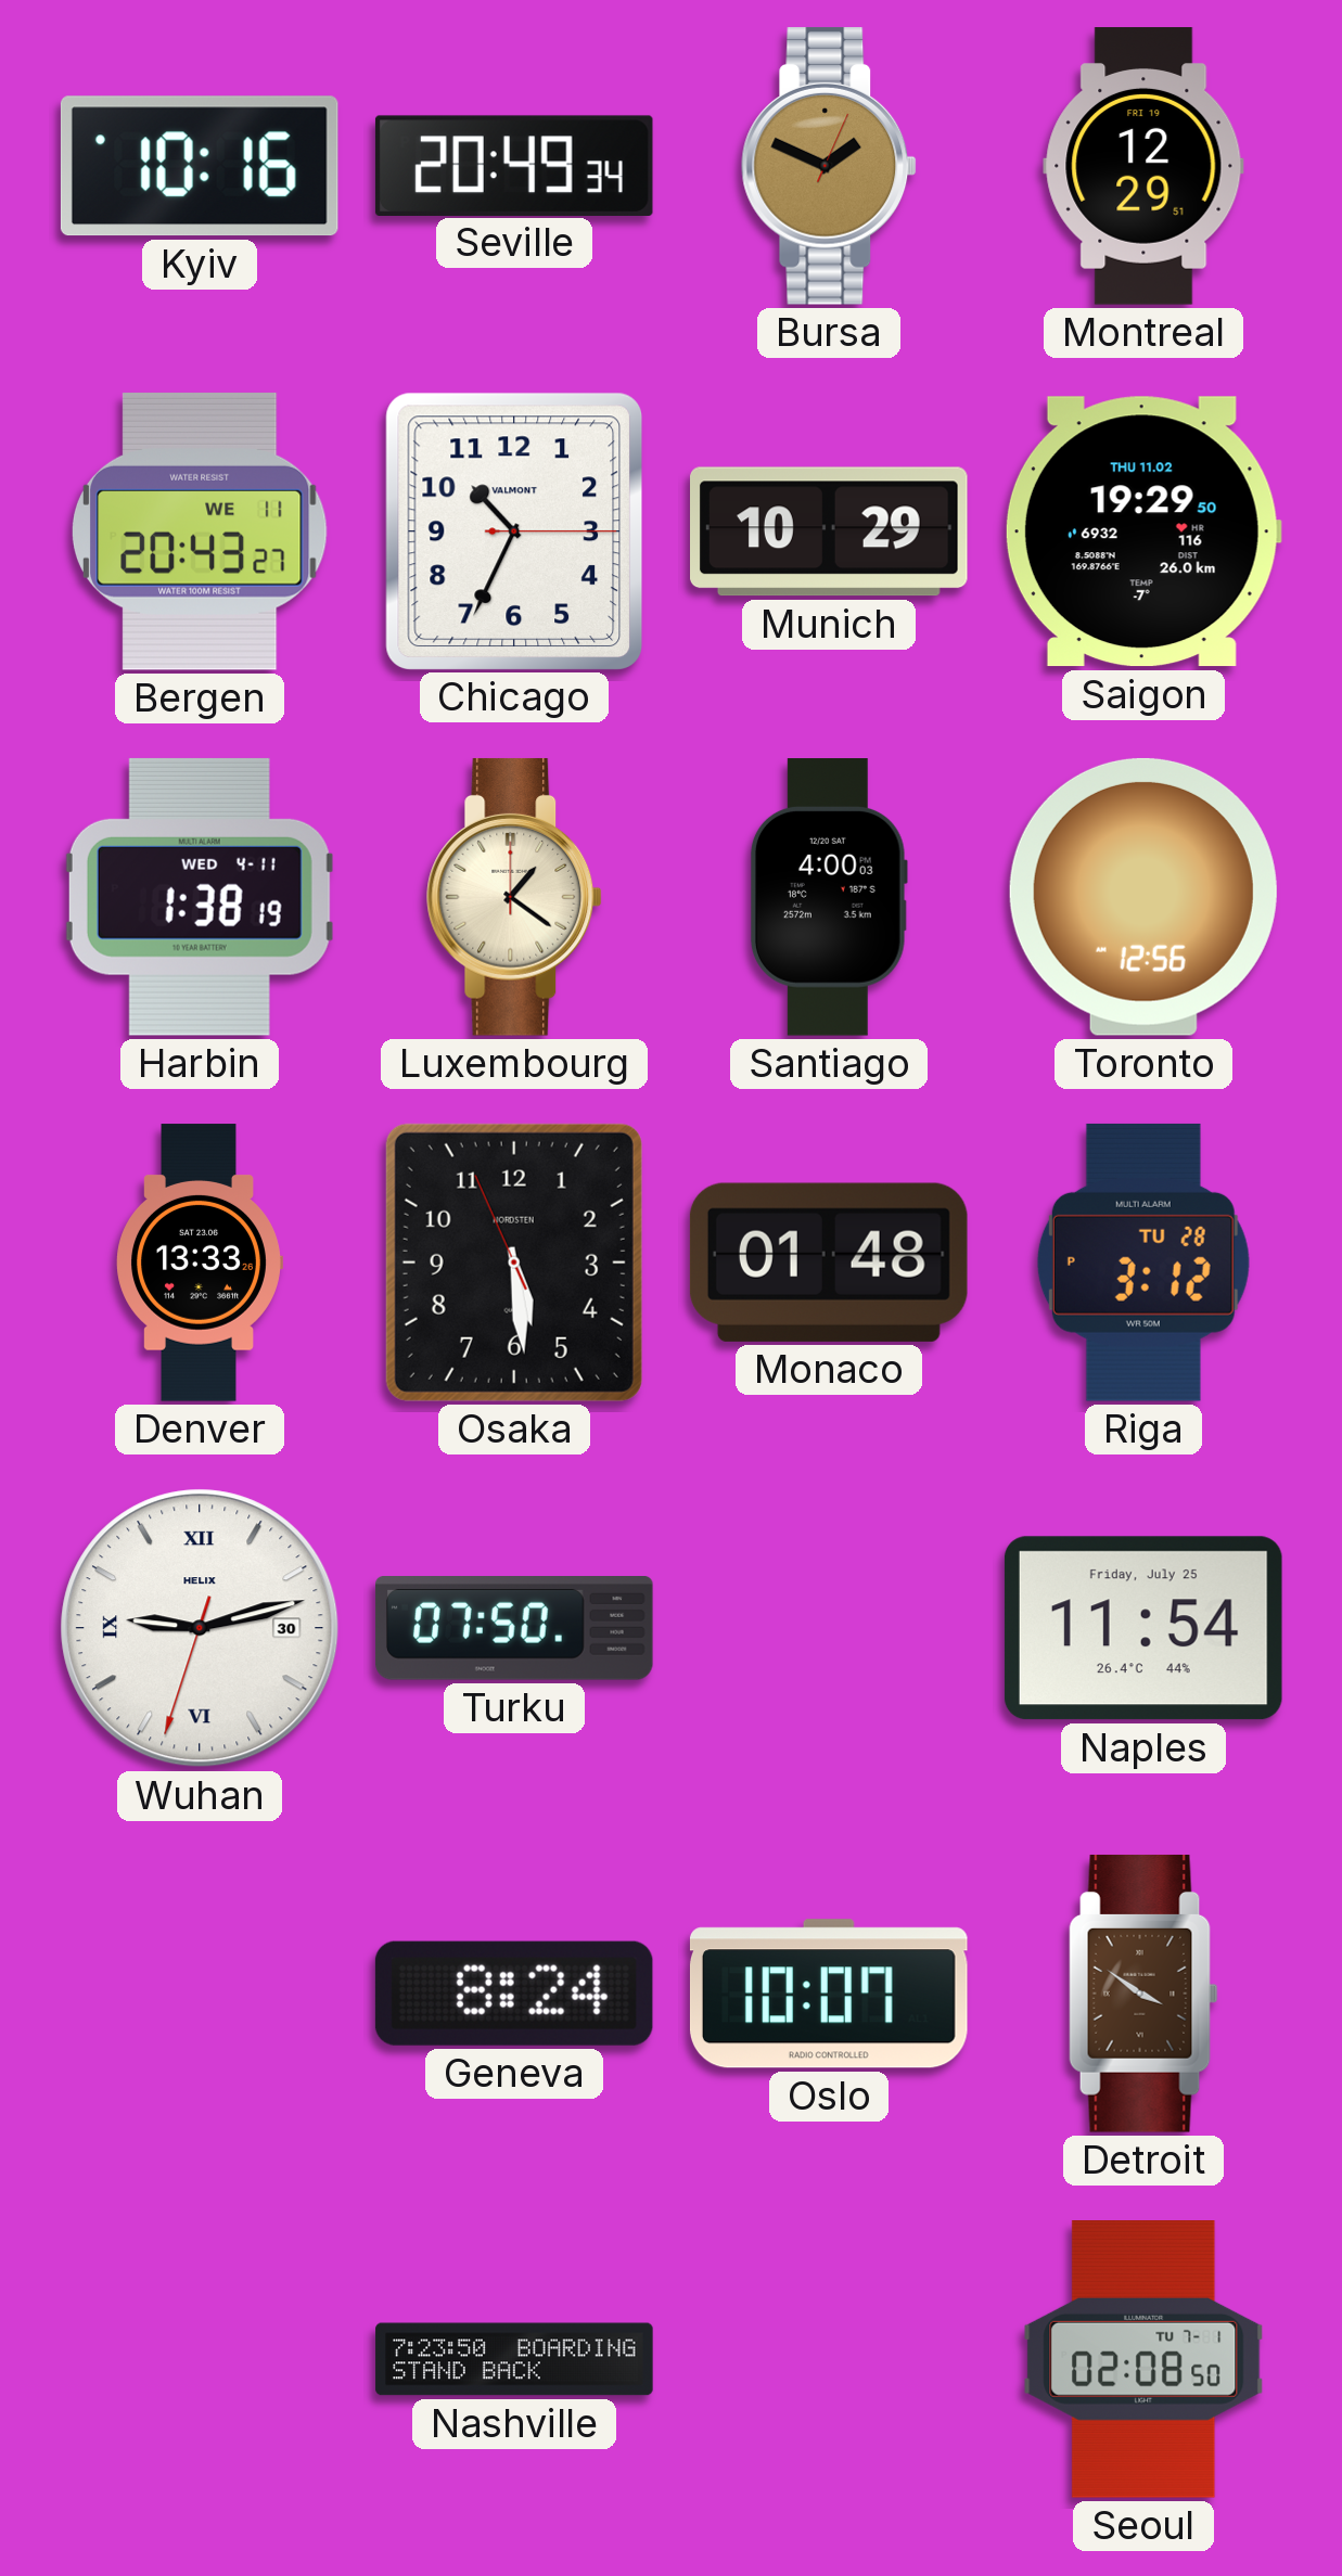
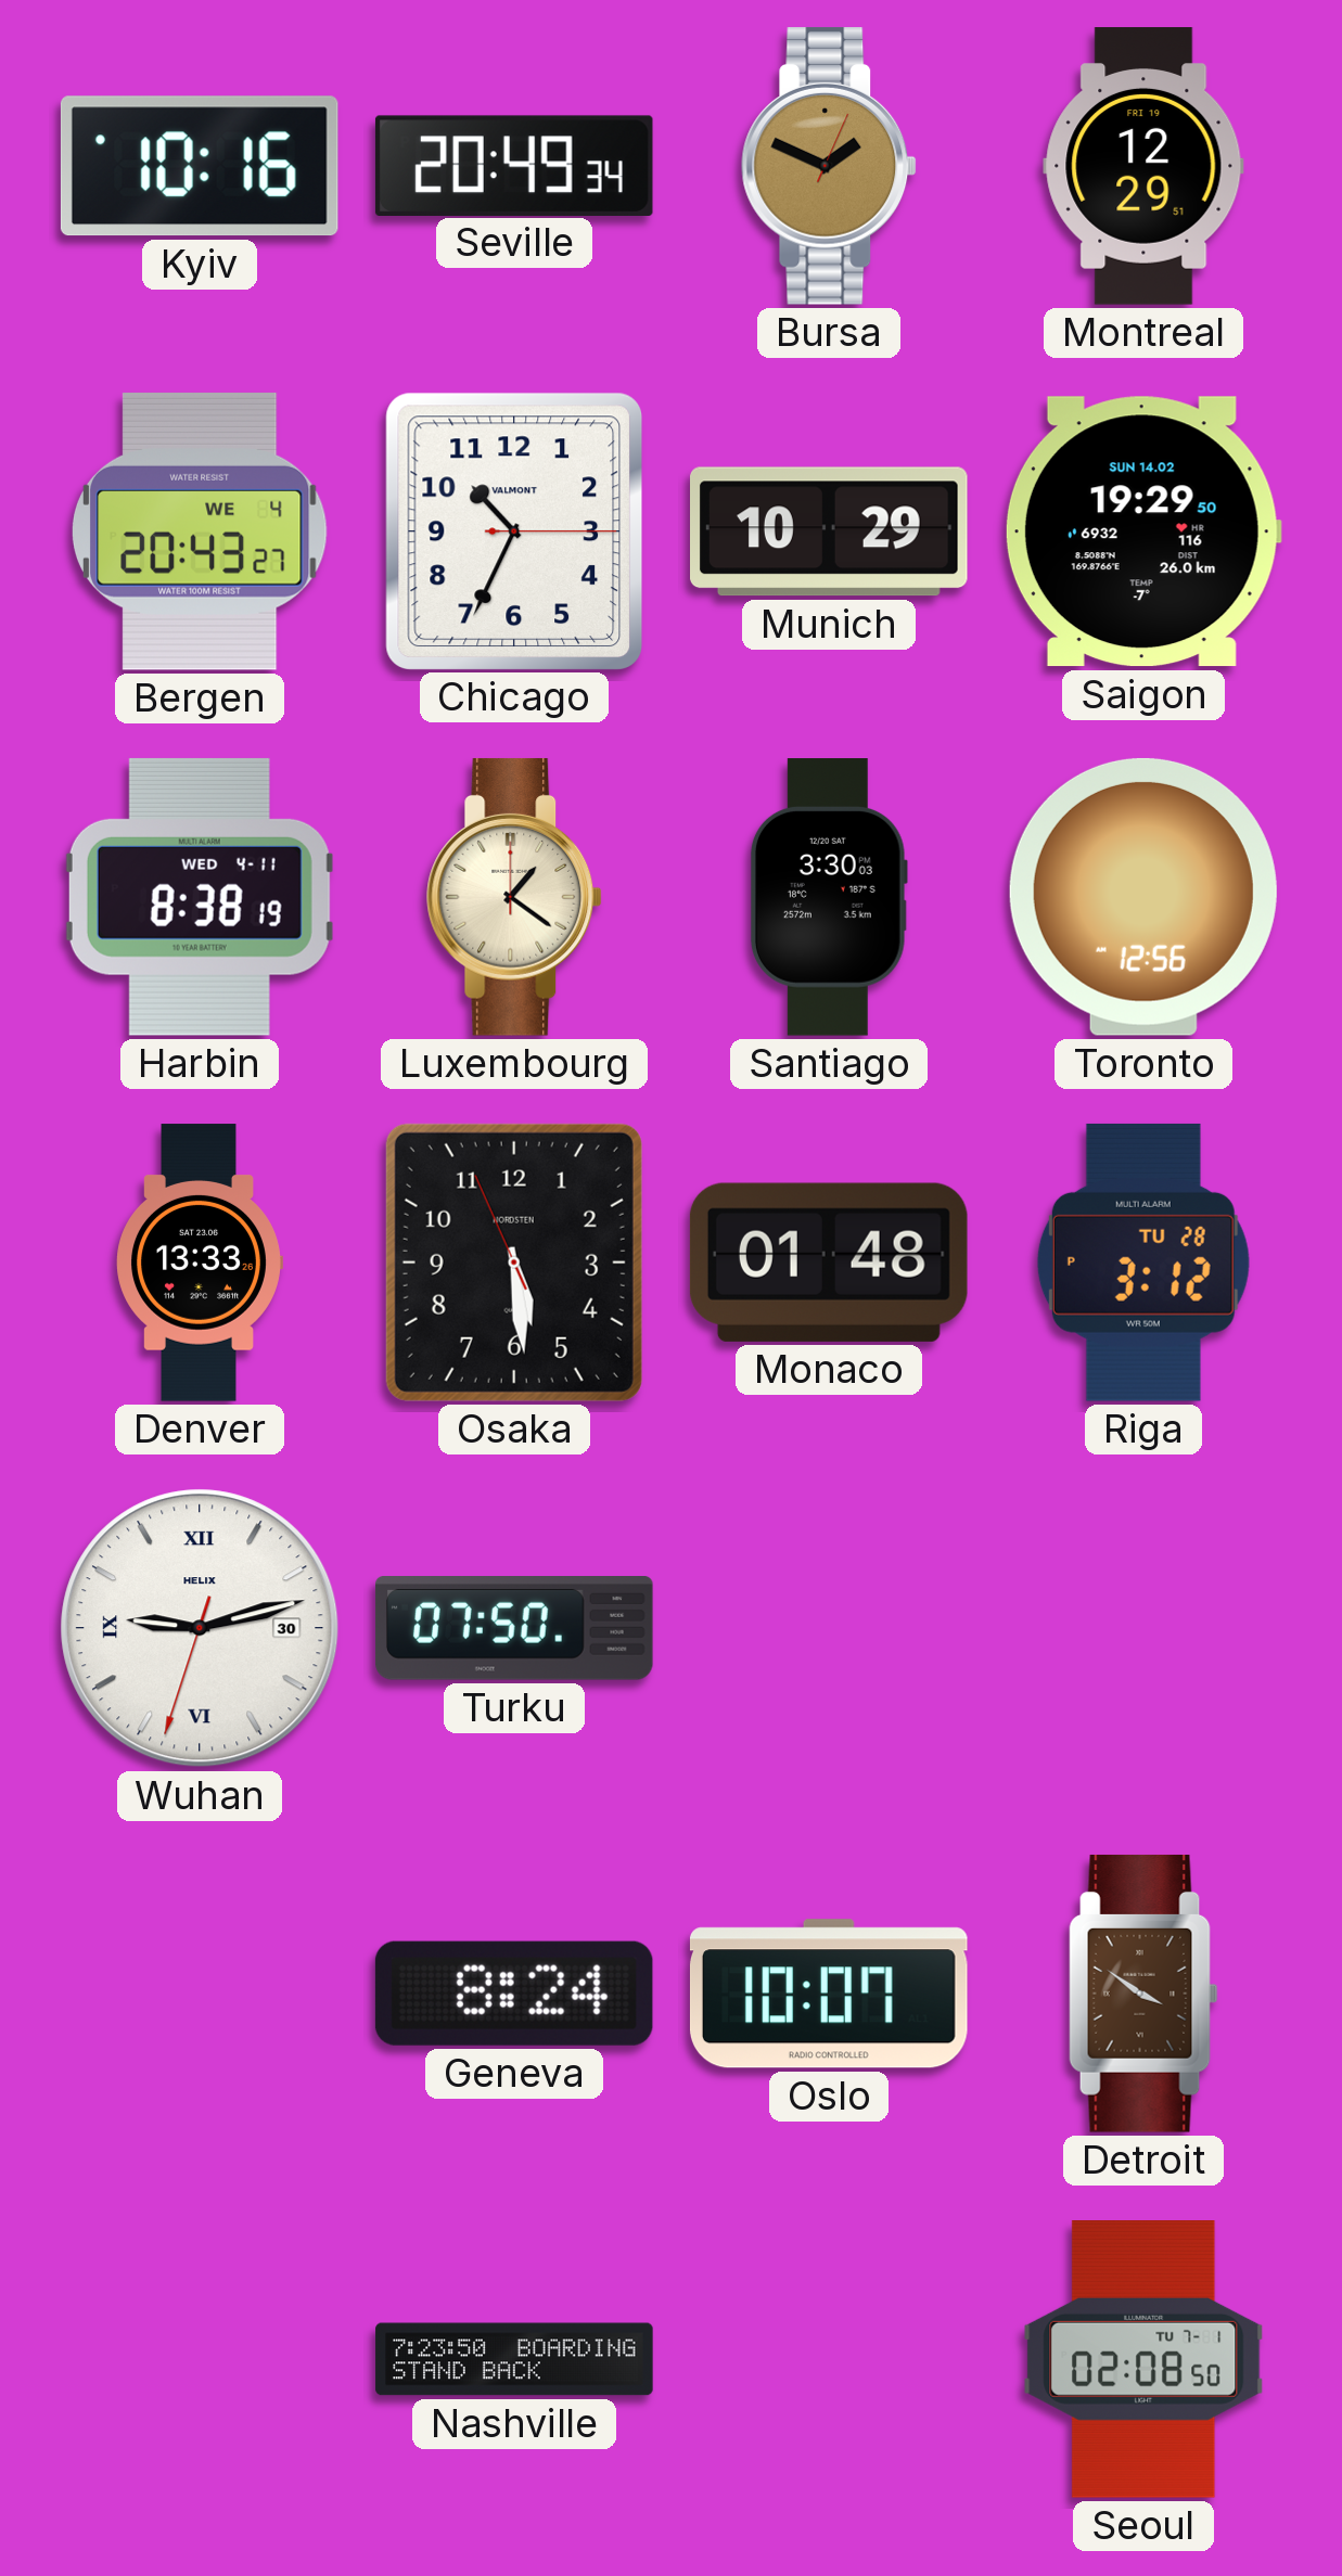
Bergen date: WE 11 -> WE 4 (200, 531)
Saigon date: THU 11.02 -> SUN 14.02 (1143, 531)
Harbin: 1:38 -> 8:38 (200, 897)
Santiago: 4:00 -> 3:30 (829, 897)
Naples: 11:54 -> none (1143, 1628)
